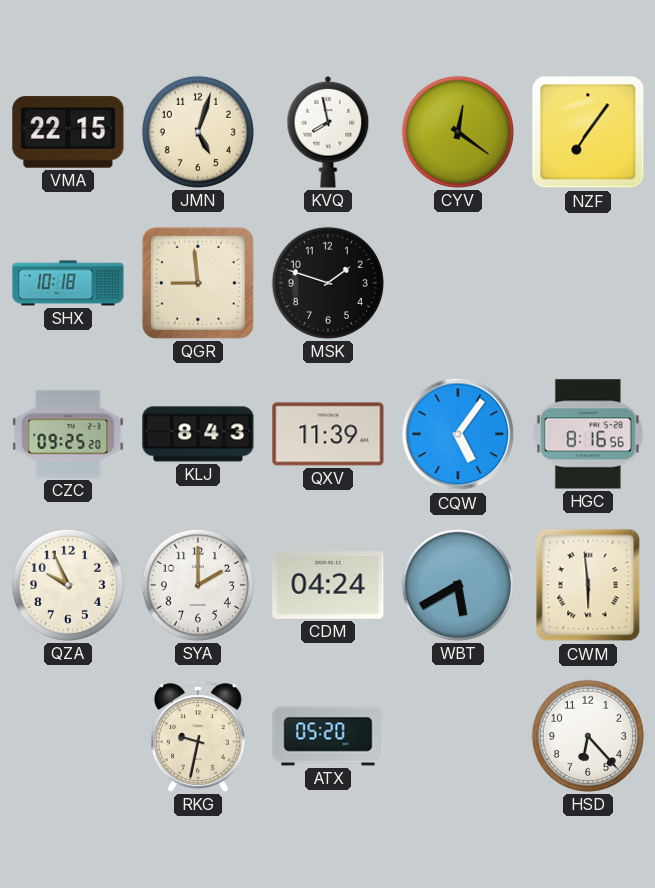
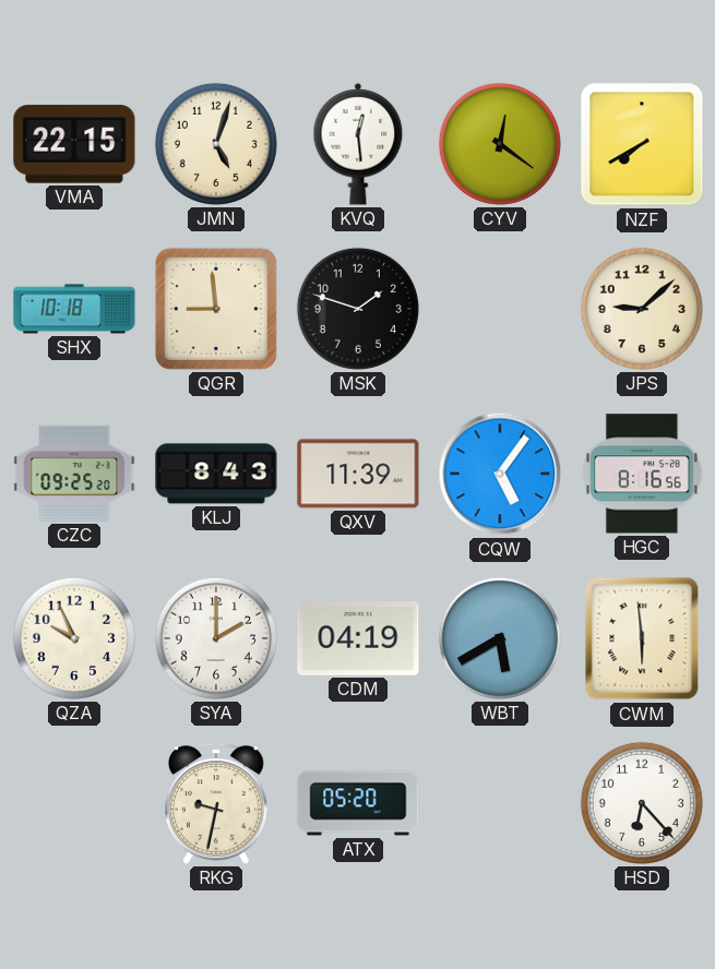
KVQ: 7:58 -> 12:29 (358, 144)
NZF: 7:06 -> 7:40 (642, 144)
JPS: none -> 9:08 (642, 309)
CDM: 04:24 -> 04:19 (358, 639)
